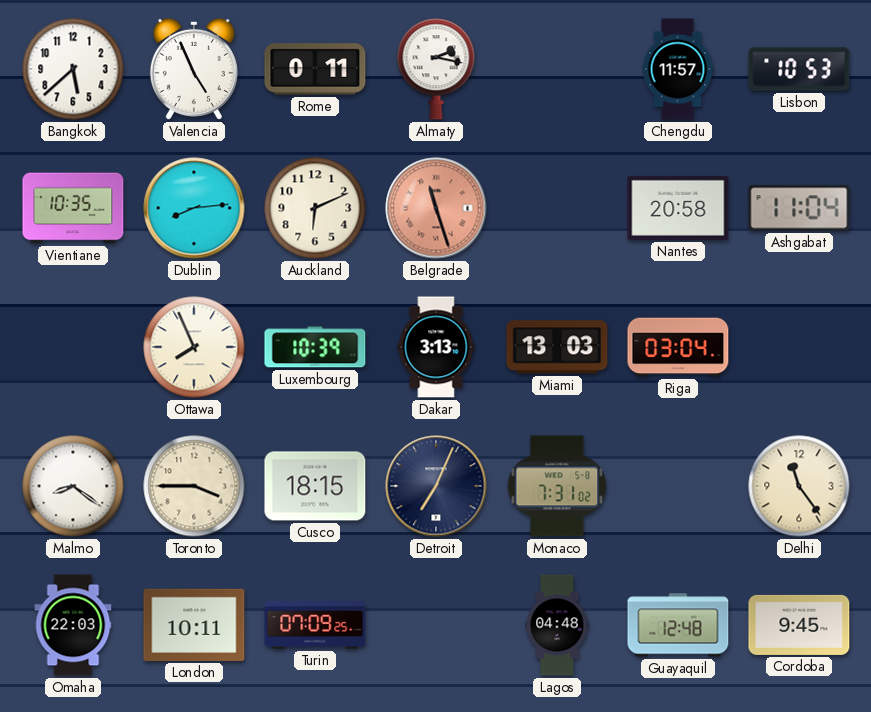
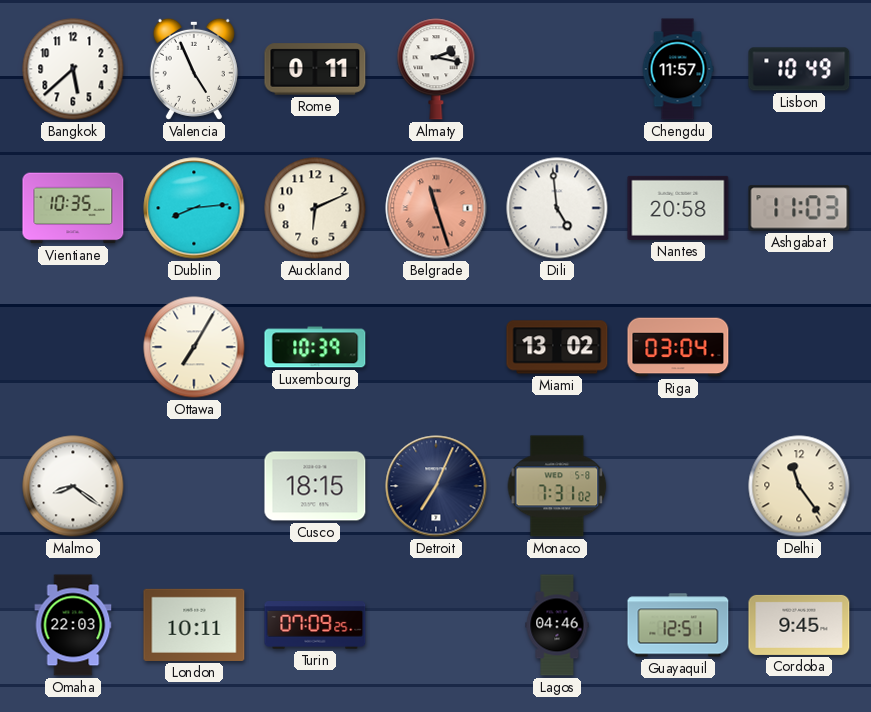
Lisbon: 10:53 -> 10:49 (799, 69)
Dili: none -> 4:59 (557, 208)
Ashgabat: 11:04 -> 11:03 (799, 208)
Ottawa: 7:56 -> 7:05 (194, 347)
Dakar: 3:13 -> none (436, 347)
Miami: 13:03 -> 13:02 (557, 347)
Toronto: 3:45 -> none (194, 486)
Lagos: 04:48 -> 04:46 (557, 625)
Guayaquil: 12:48 -> 12:51 (678, 625)
